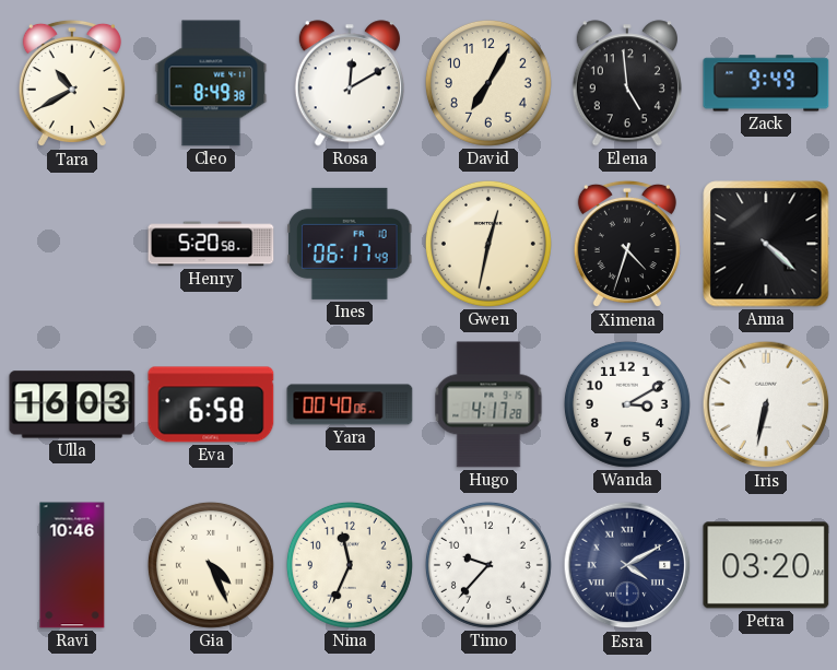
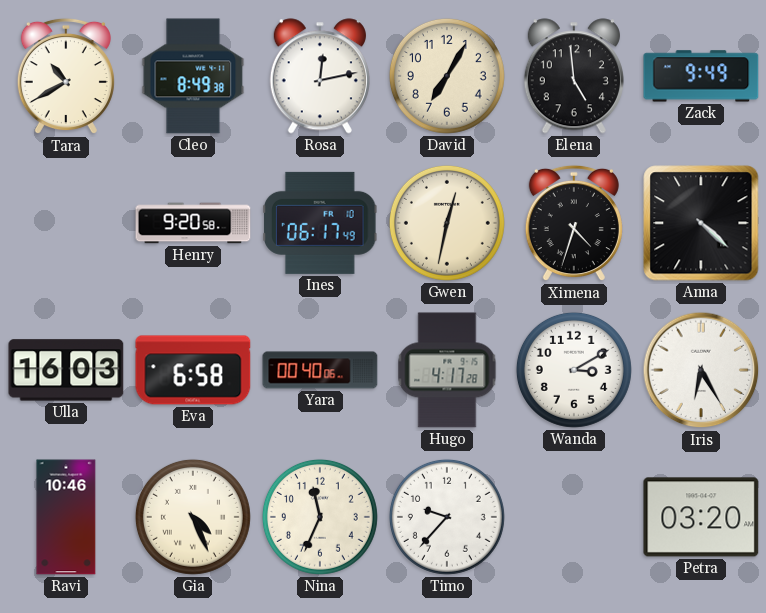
Rosa: 12:10 -> 12:13 (320, 76)
Henry: 5:20 -> 9:20 (193, 223)
Iris: 6:32 -> 6:25 (701, 370)
Esra: 4:10 -> none (627, 565)
